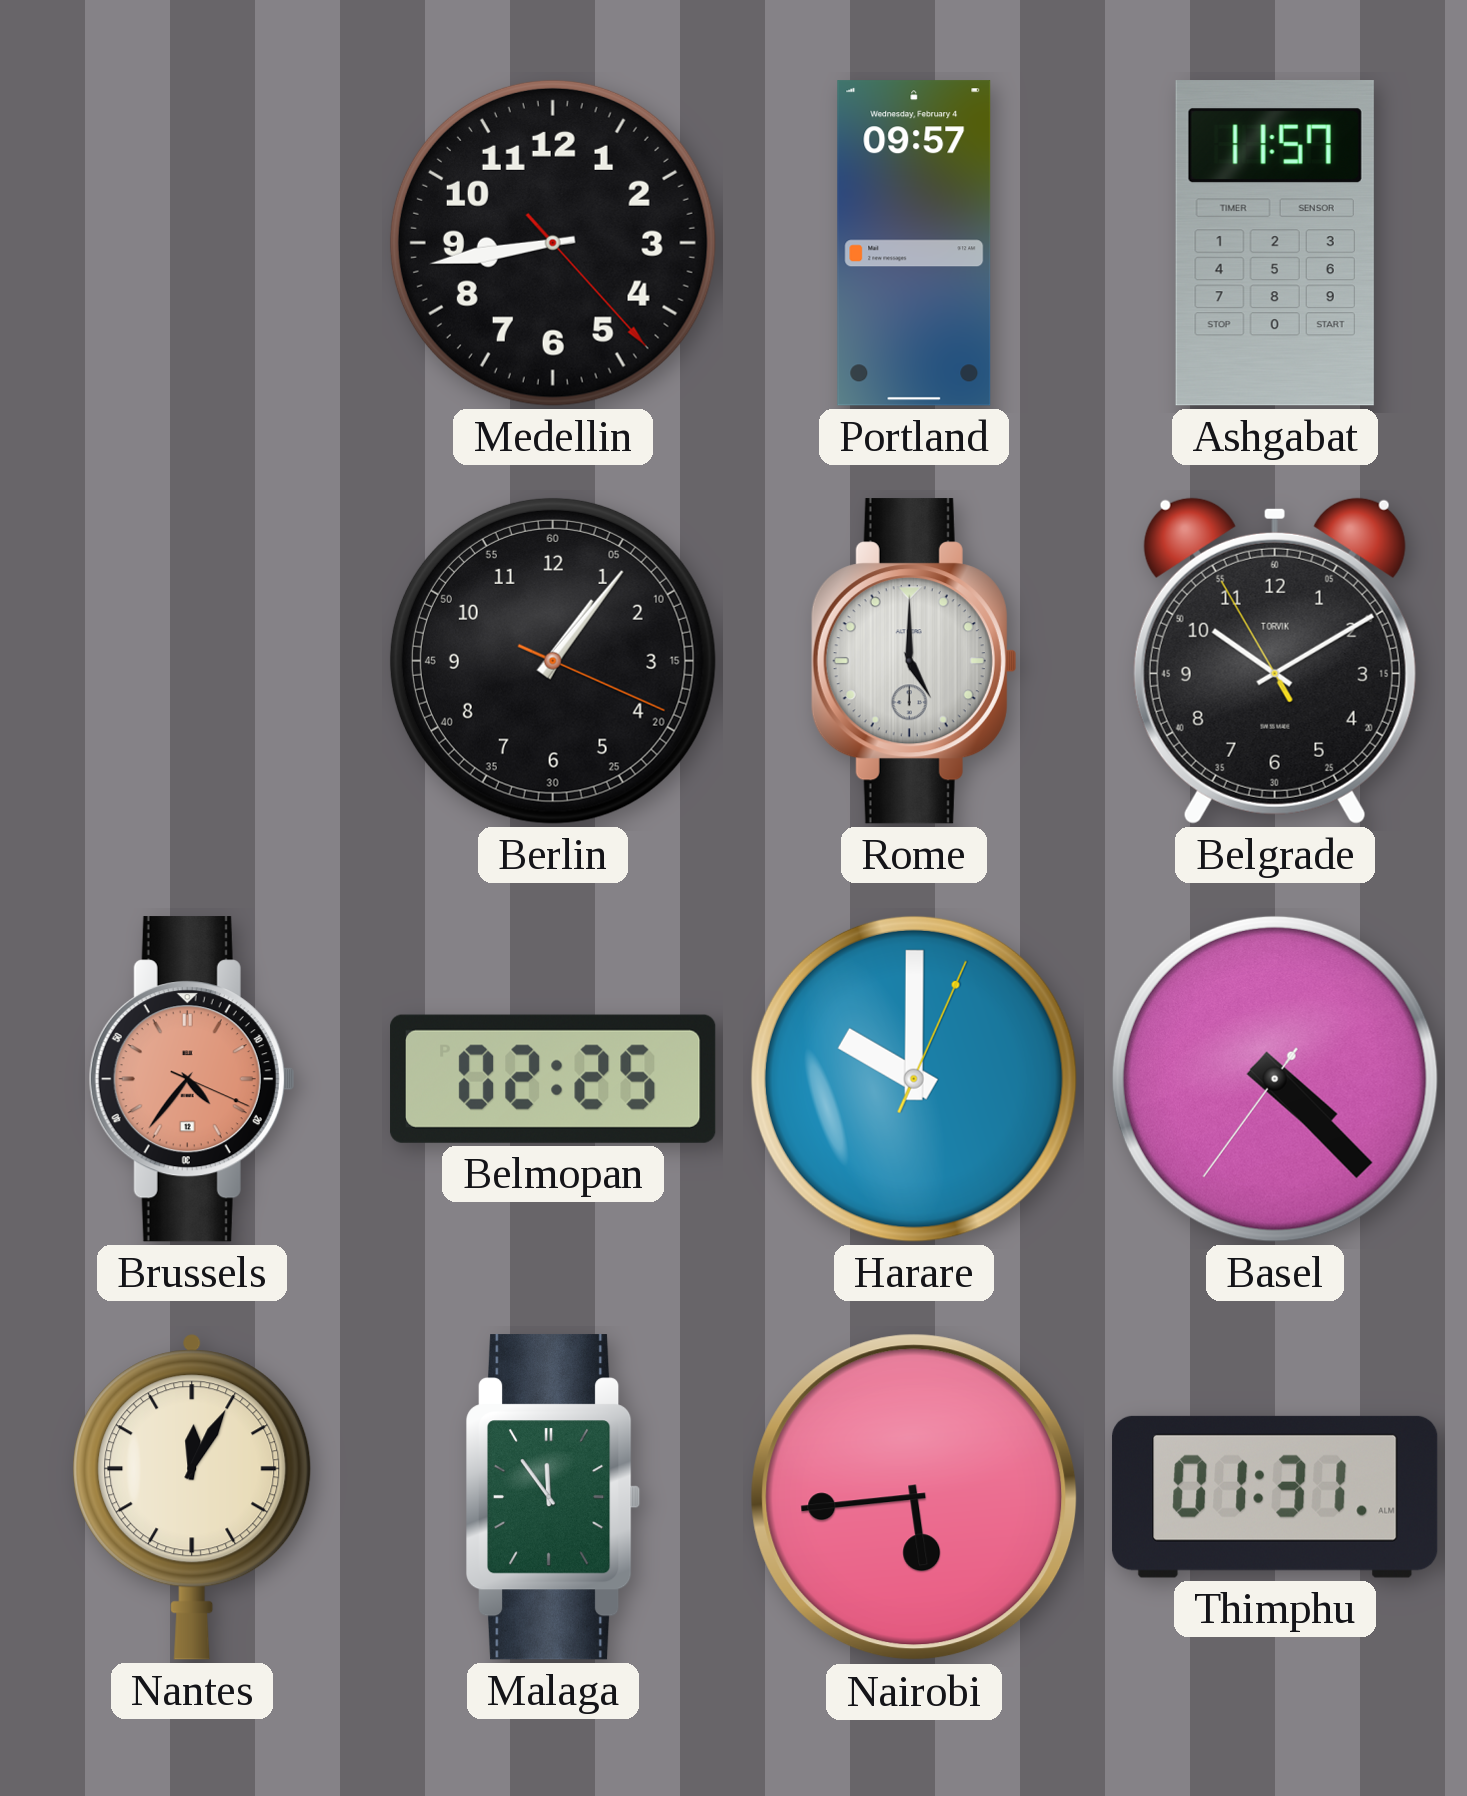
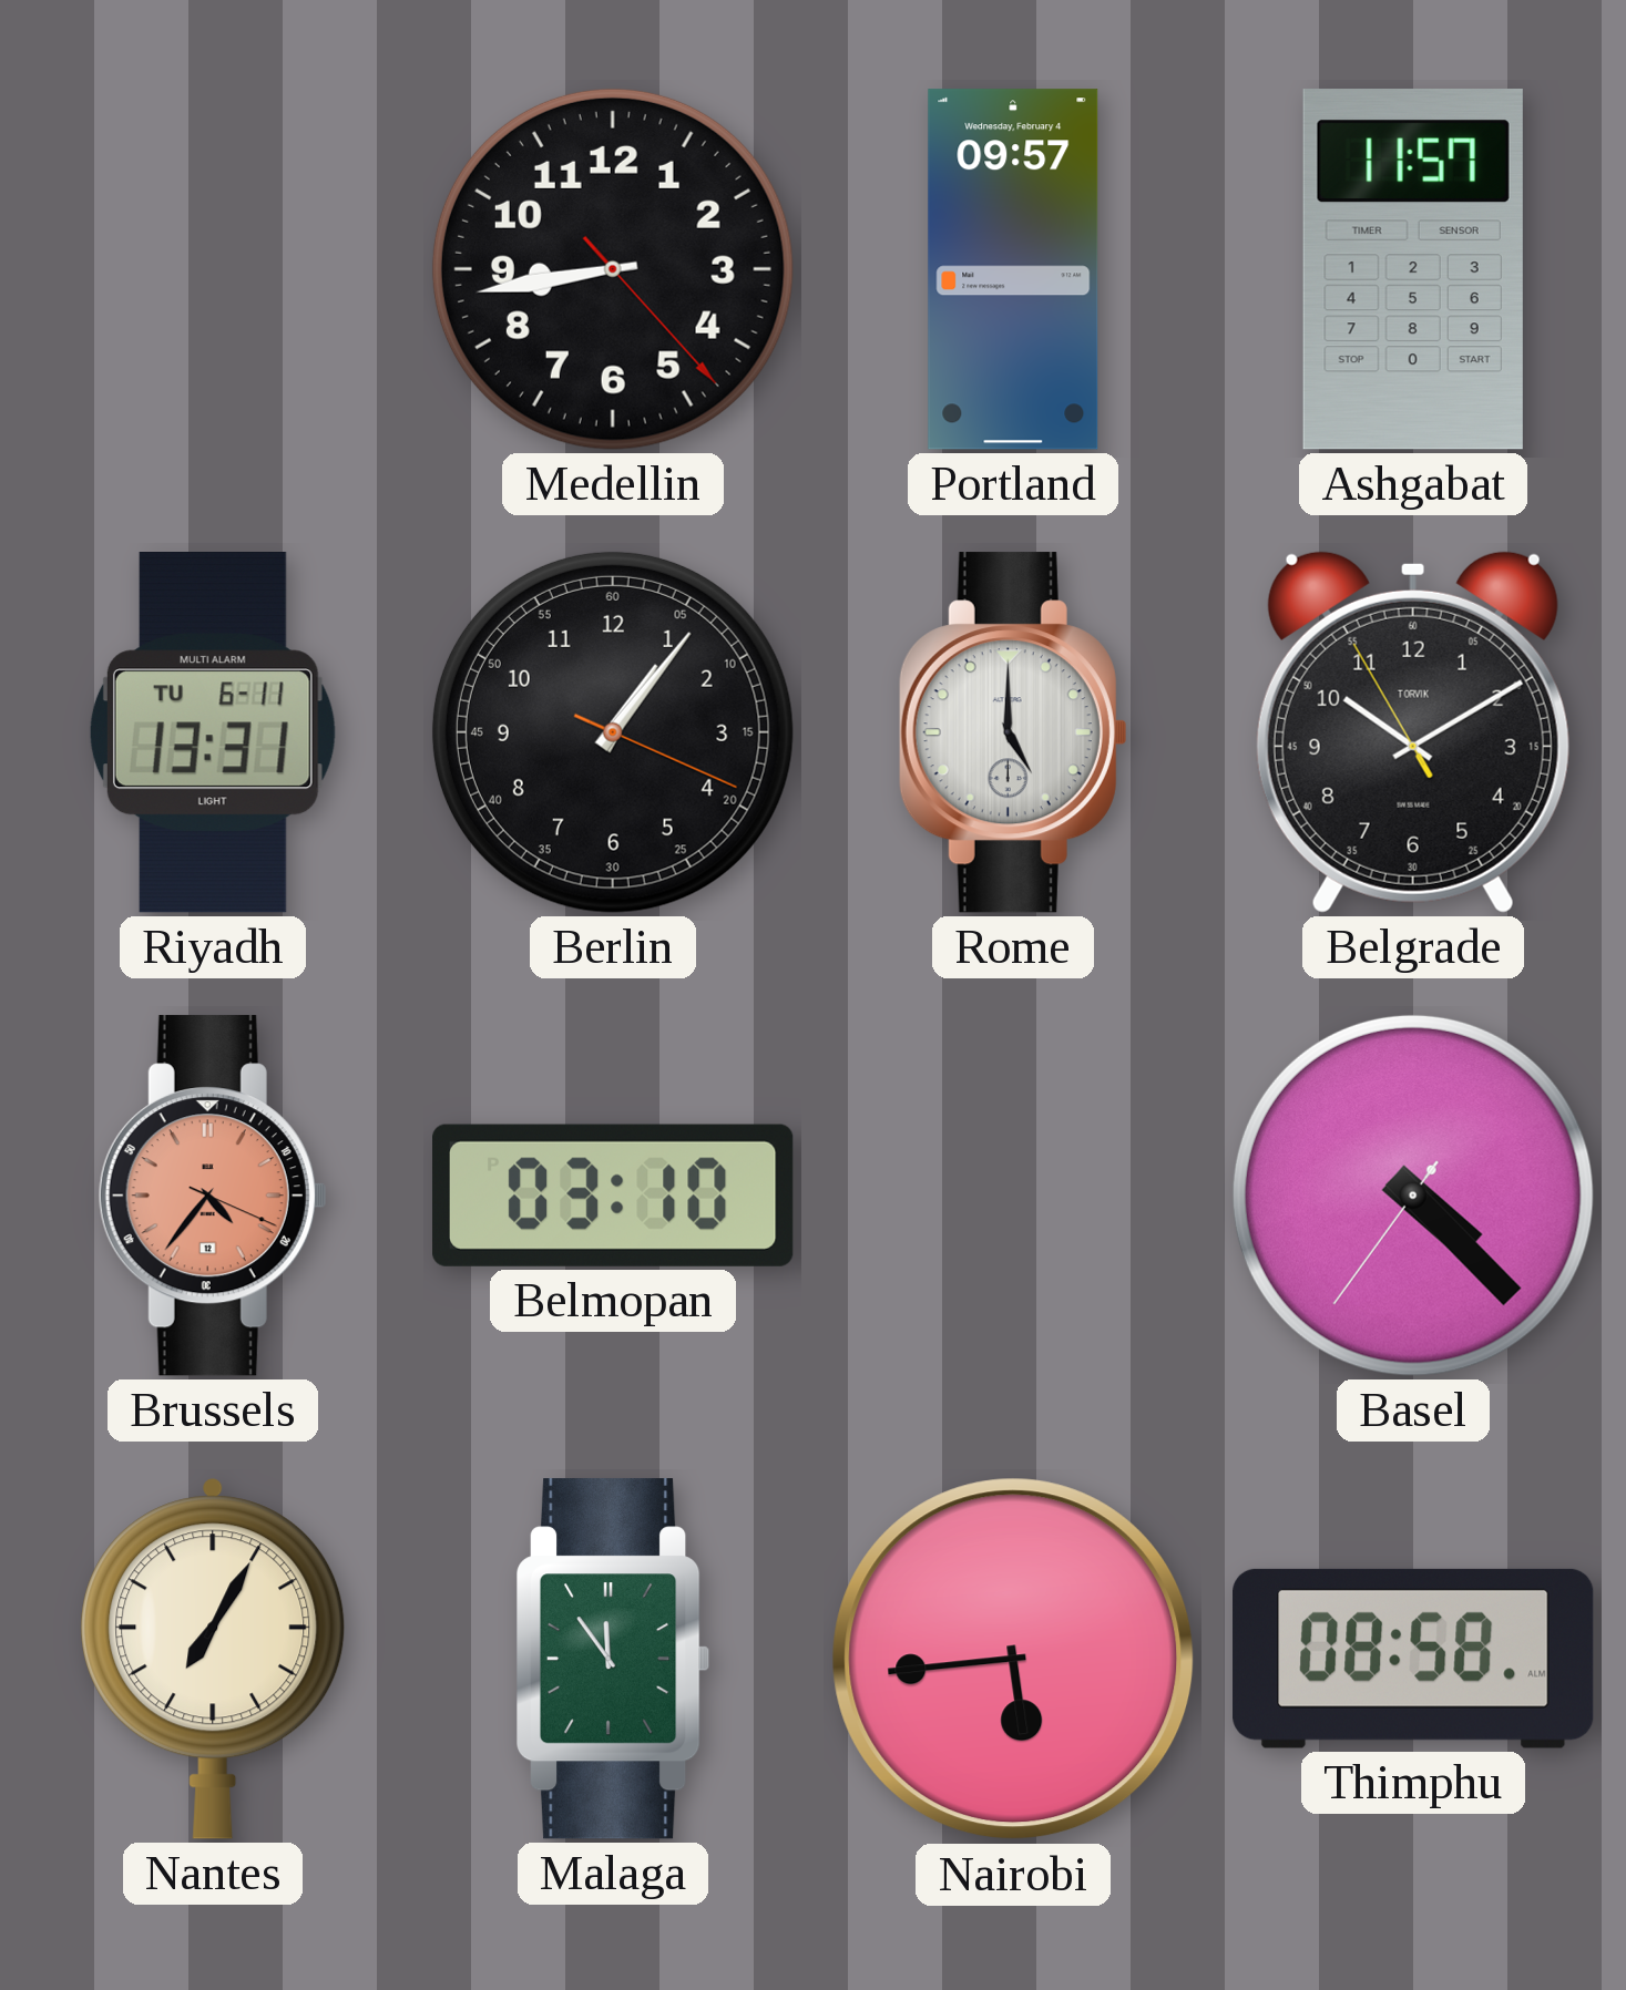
Riyadh: none -> 13:31 (213, 734)
Belmopan: 02:25 -> 03:10 (613, 1196)
Harare: 10:00 -> none (914, 1079)
Nantes: 12:05 -> 7:05 (213, 1659)
Thimphu: 01:31 -> 08:58 (1413, 1659)
